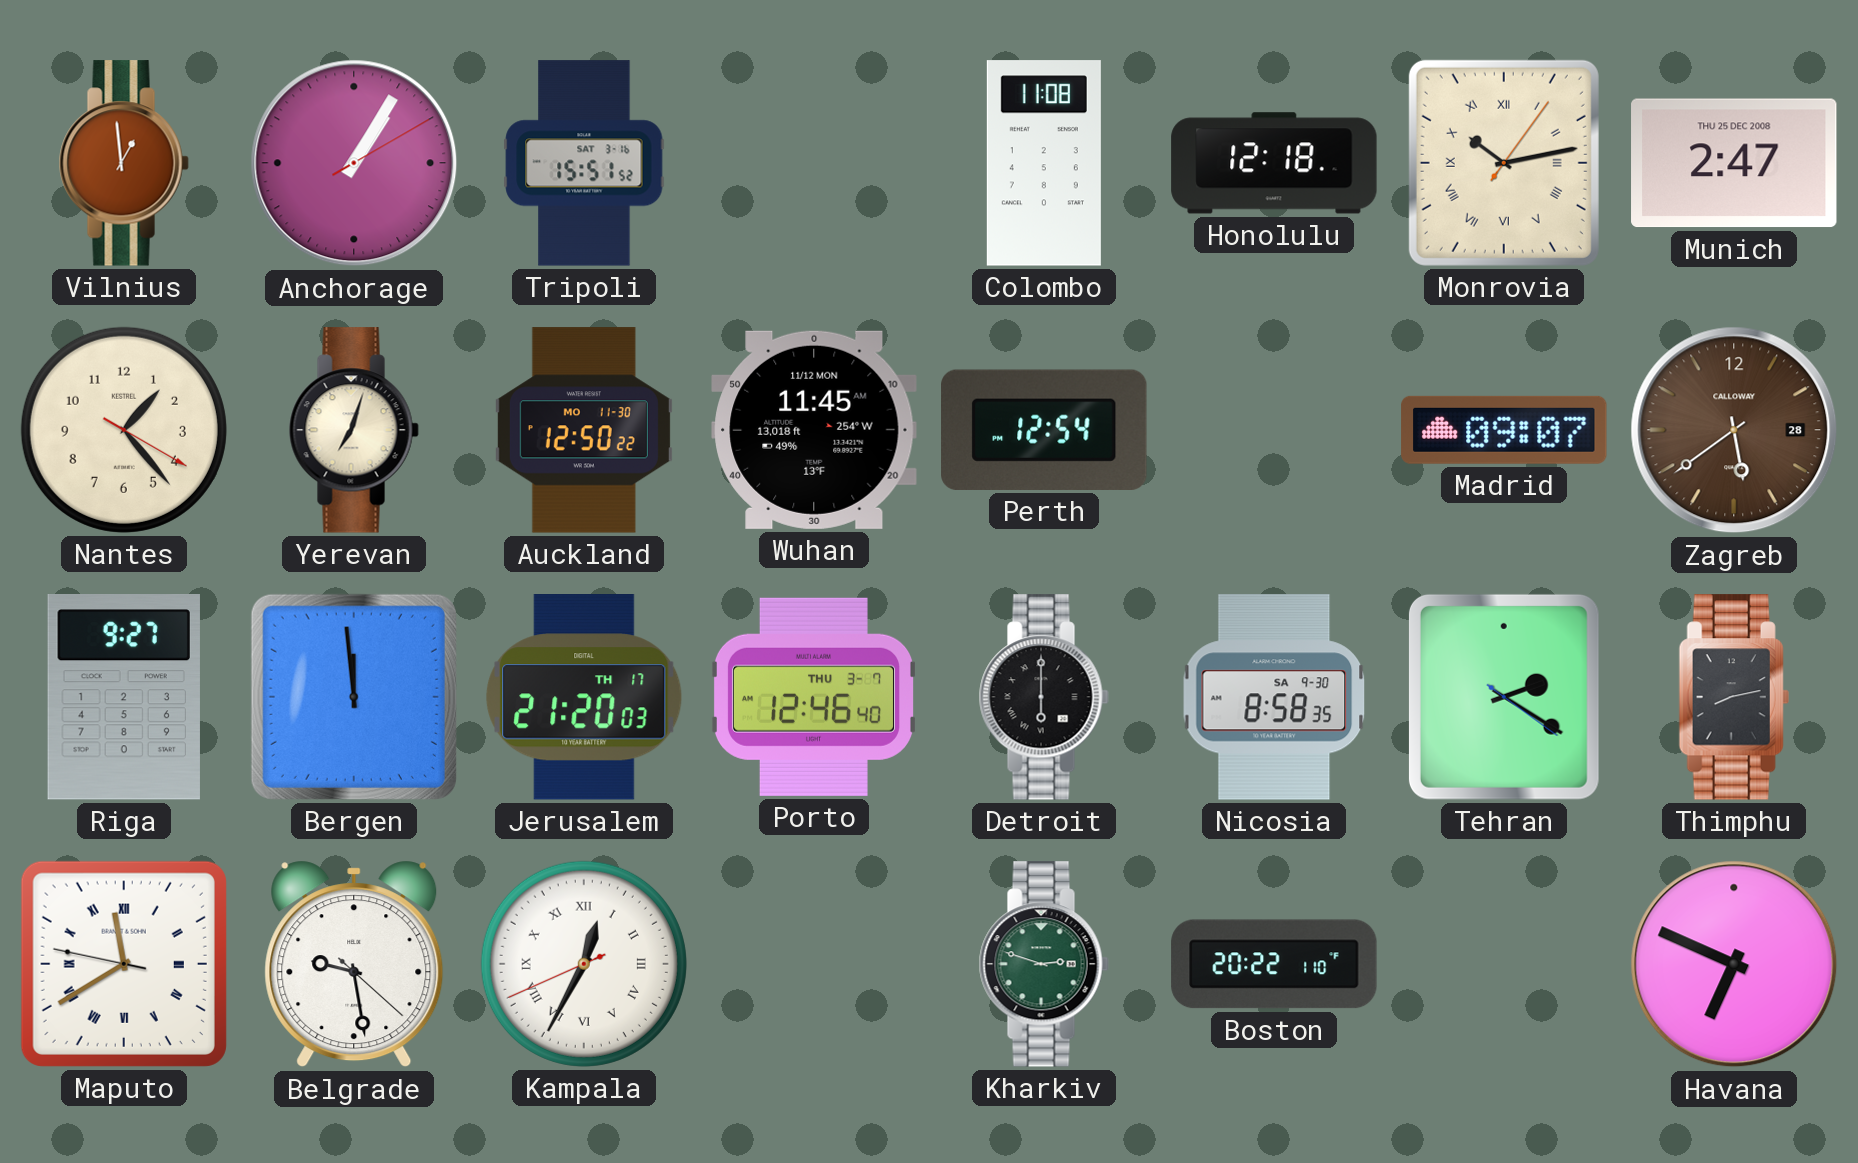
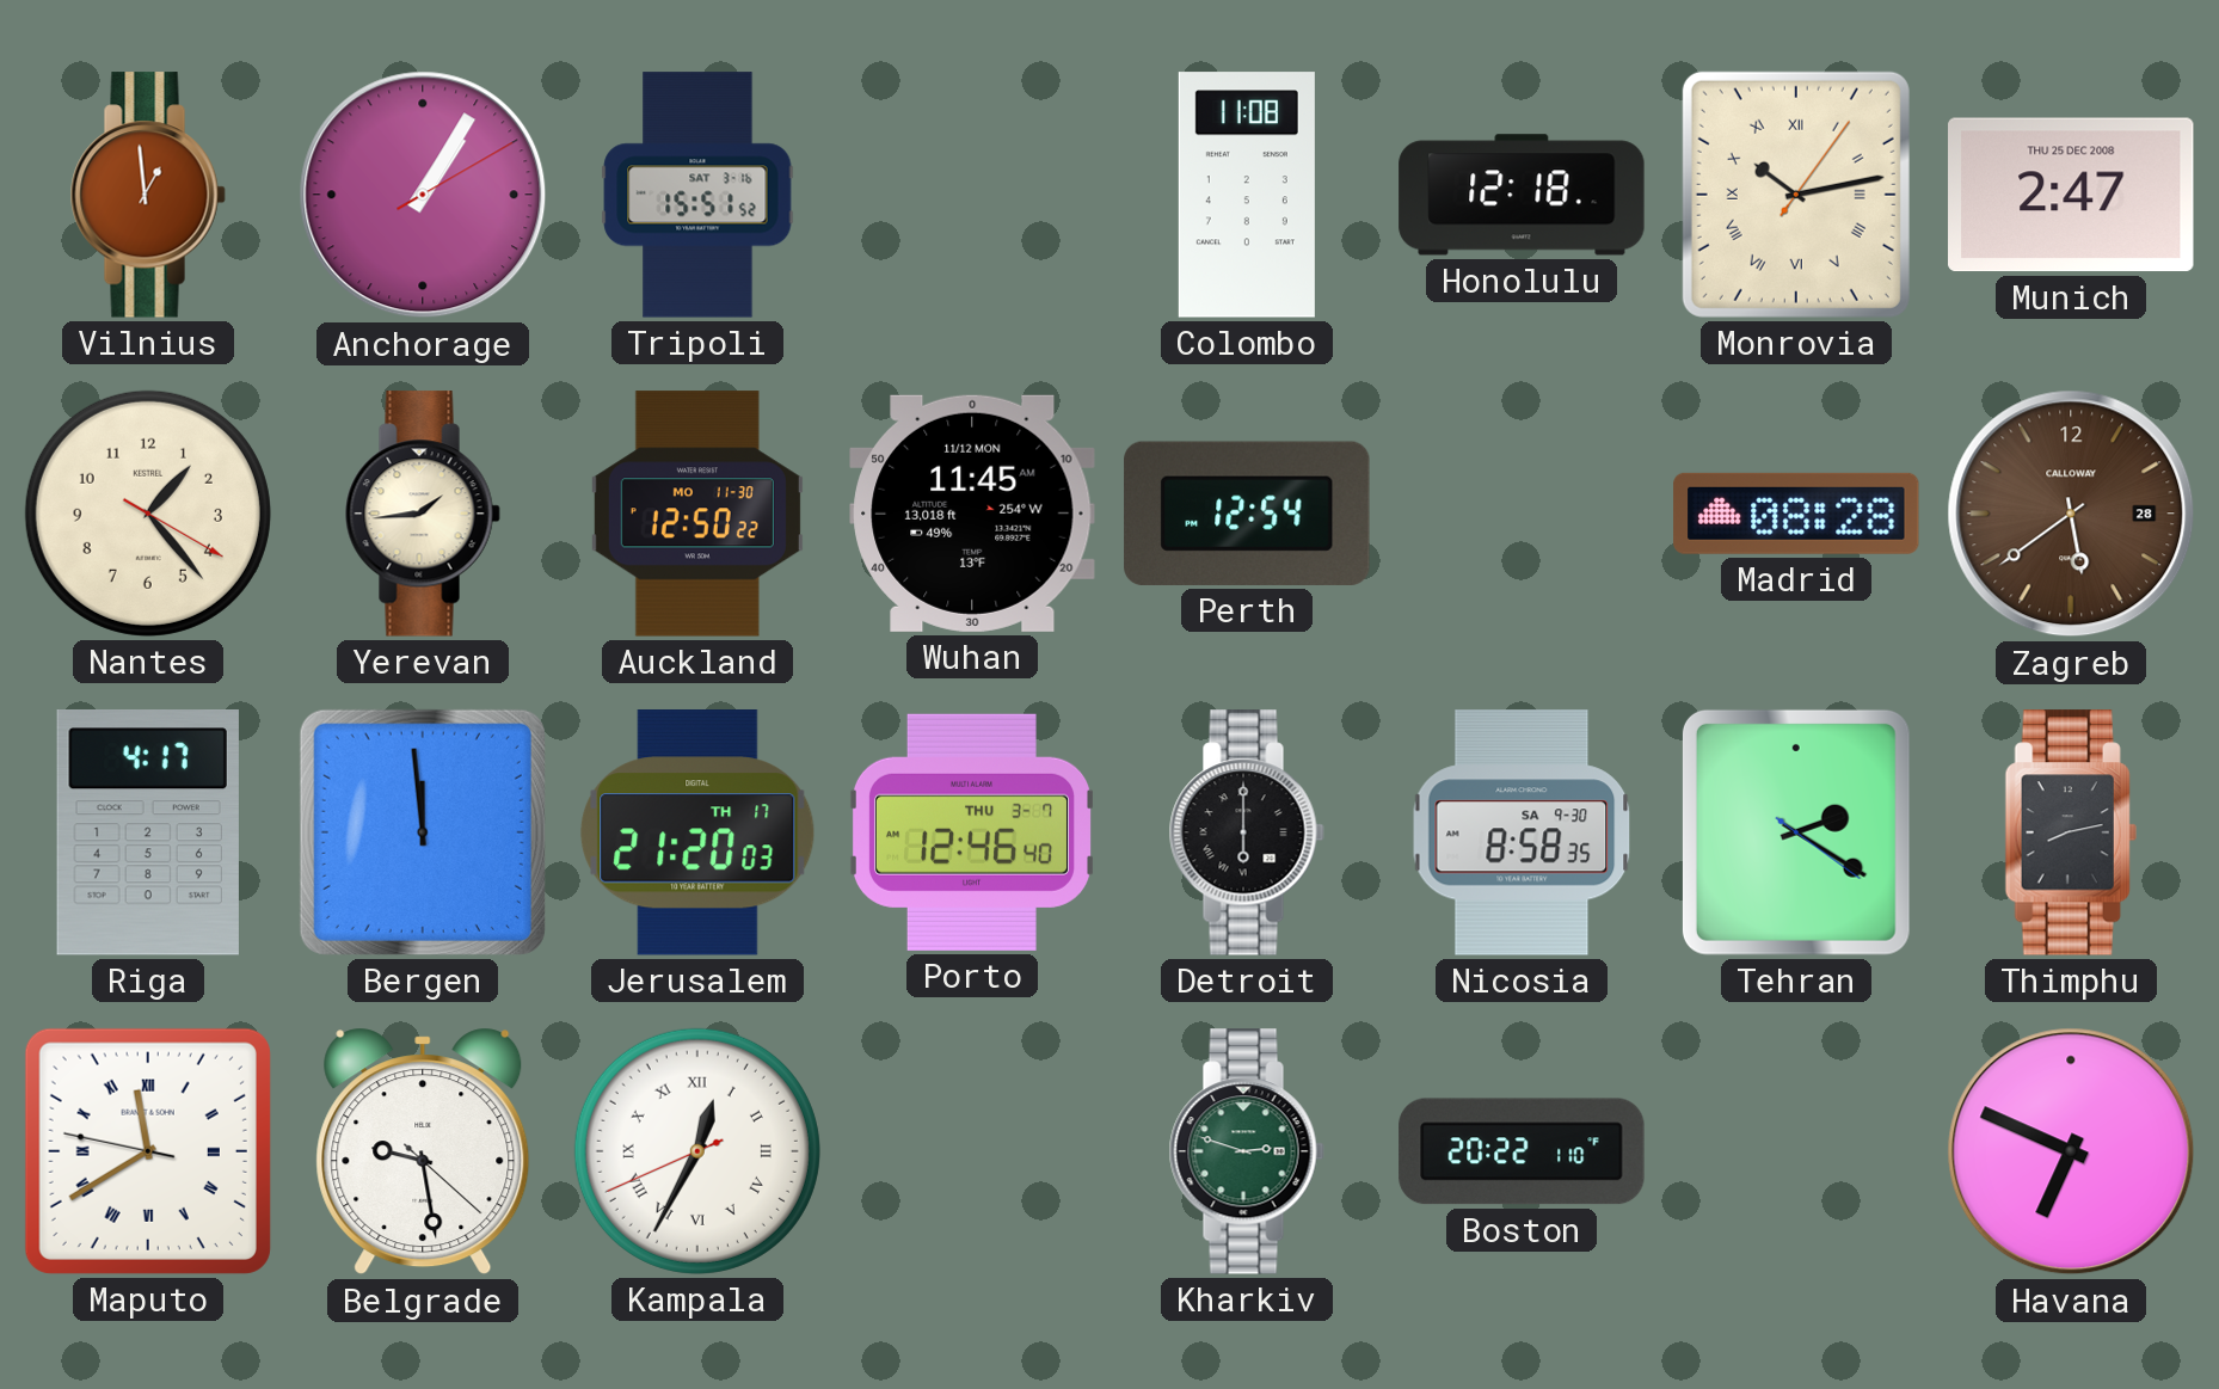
Yerevan: 7:03 -> 1:44 (423, 514)
Madrid: 09:07 -> 08:28 (1796, 514)
Riga: 9:27 -> 4:17 (148, 834)
